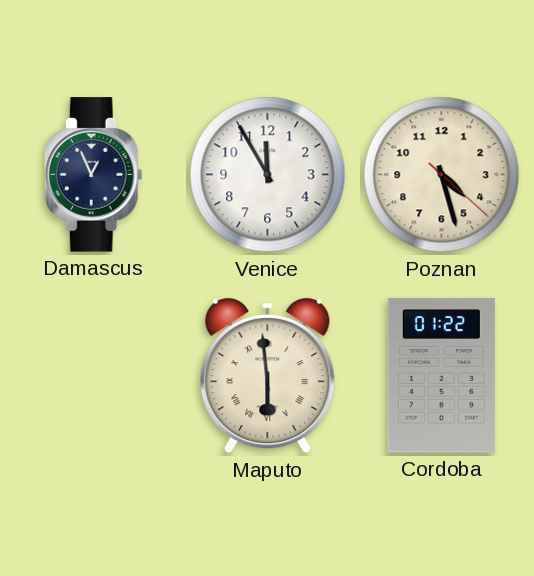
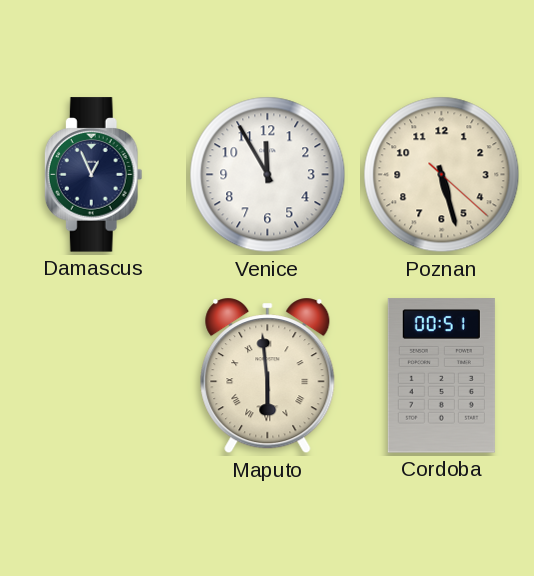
Poznan: 4:27 -> 5:27 (442, 175)
Cordoba: 01:22 -> 00:51 (441, 376)
